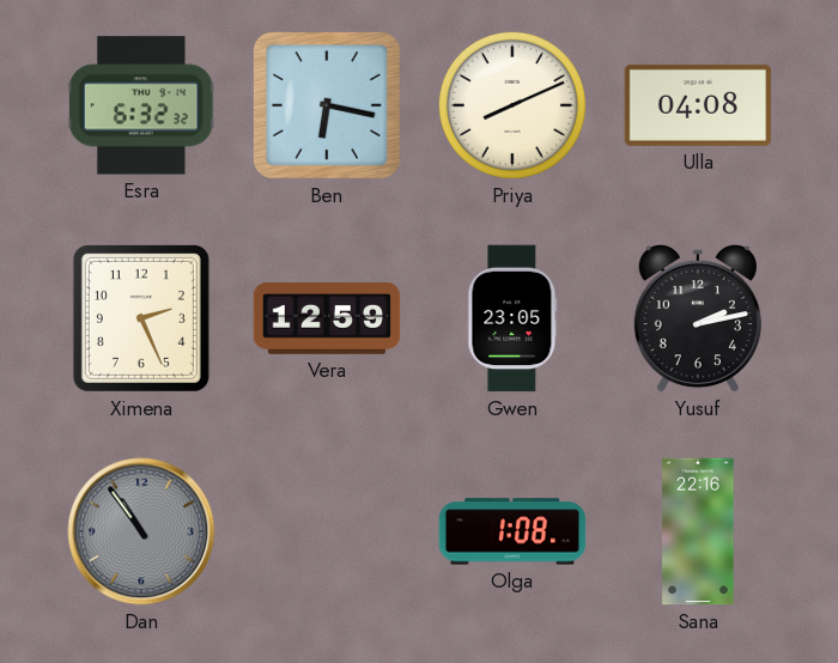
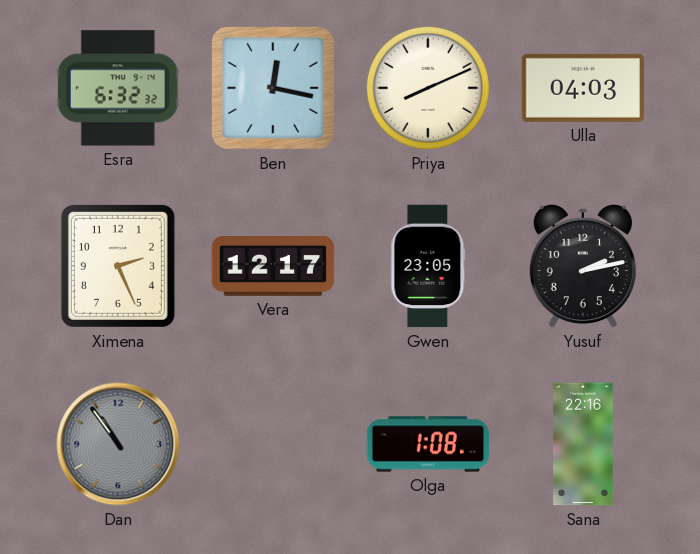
Ben: 6:17 -> 12:17 (273, 88)
Ulla: 04:08 -> 04:03 (583, 88)
Vera: 12:59 -> 12:17 (273, 267)
